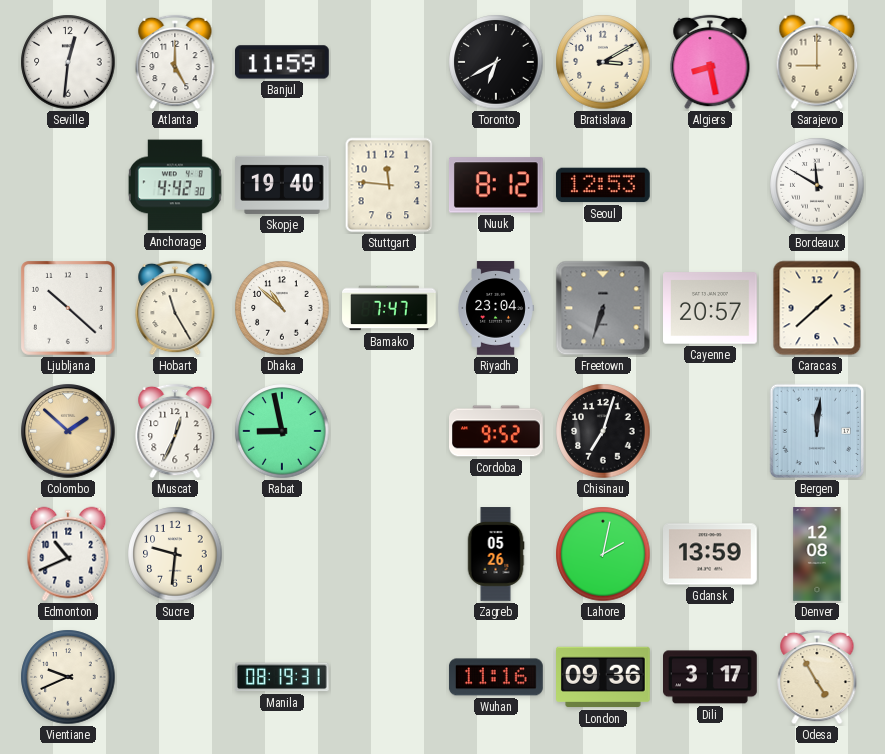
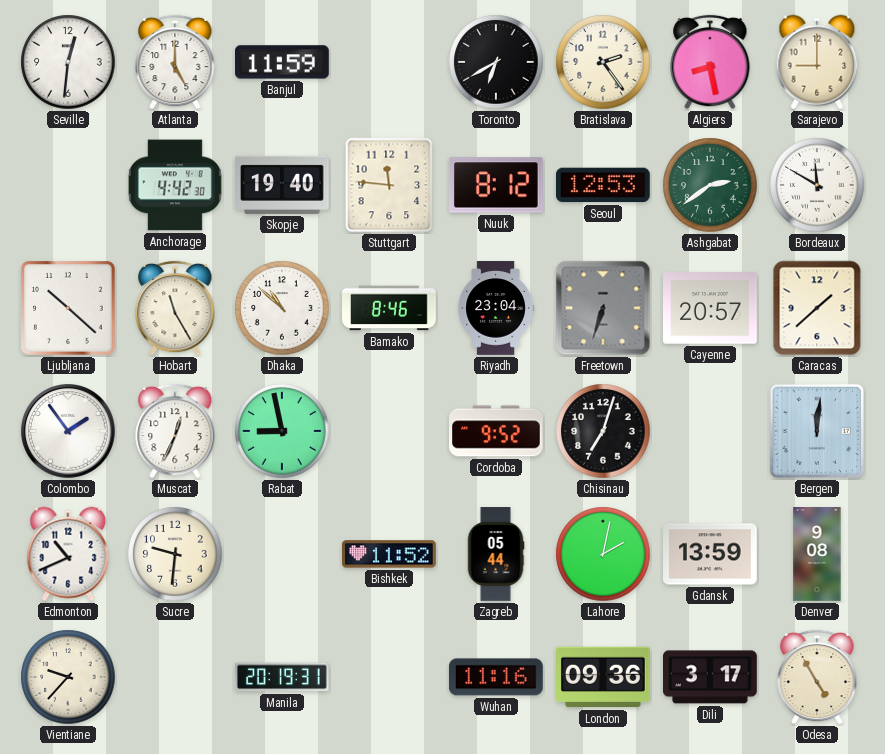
Bratislava: 3:10 -> 2:24 (603, 62)
Ashgabat: none -> 2:39 (710, 185)
Bamako: 7:47 -> 8:46 (389, 308)
Colombo: 1:52 -> 1:54 (68, 431)
Colombo dial: champagne -> white (68, 431)
Bishkek: none -> 11:52 (390, 554)
Zagreb: 05:26 -> 05:44 (496, 554)
Denver: 12:08 -> 9:08 (817, 554)
Vientiane: 9:41 -> 9:37 (68, 677)
Manila: 08:19 -> 20:19 (282, 677)
